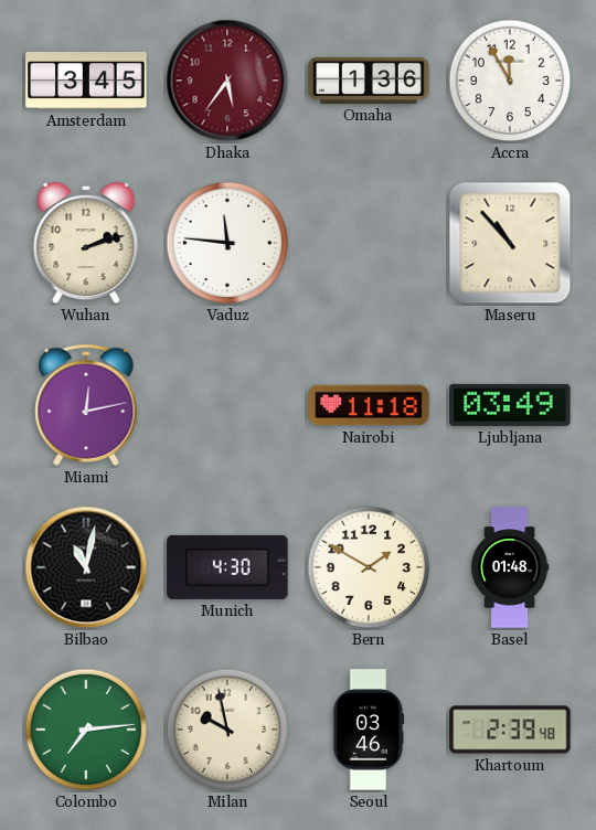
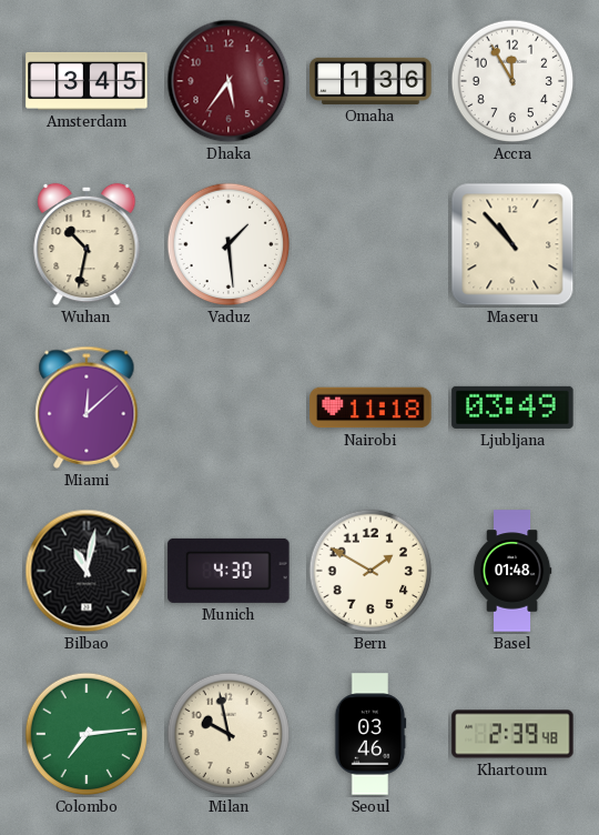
Wuhan: 2:12 -> 10:32 (87, 244)
Vaduz: 11:46 -> 1:29 (229, 244)
Miami: 12:13 -> 12:08 (87, 408)
